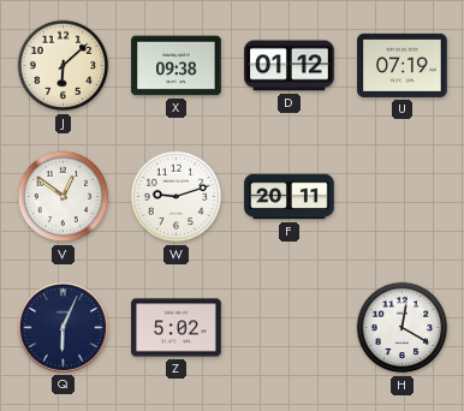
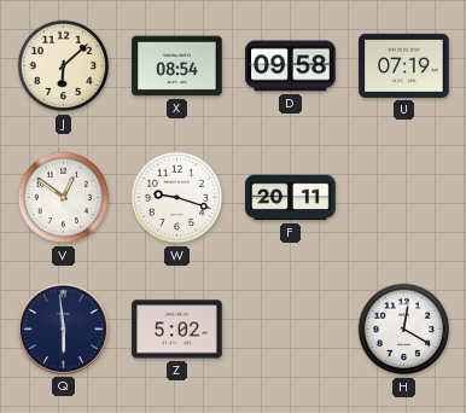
X: 09:38 -> 08:54 (177, 66)
D: 01:12 -> 09:58 (291, 66)
W: 9:12 -> 9:18 (177, 198)
Q: 6:04 -> 5:59 (63, 328)
